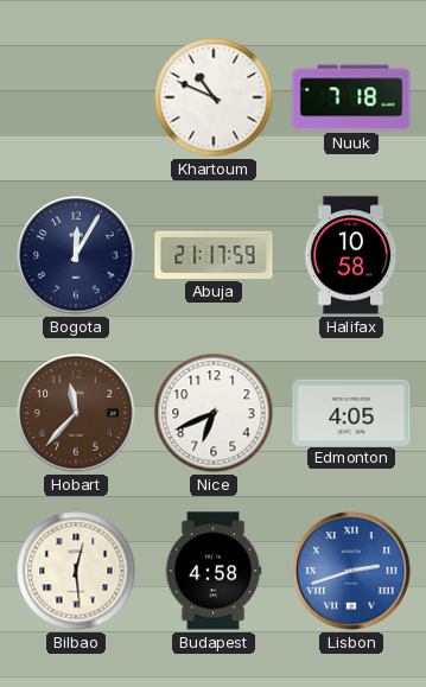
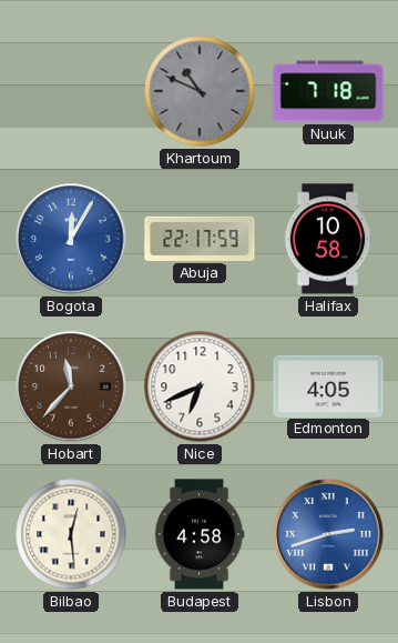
Khartoum dial: white -> grey (200, 91)
Bogota dial: navy -> blue (71, 239)
Abuja: 21:17 -> 22:17 (200, 239)
